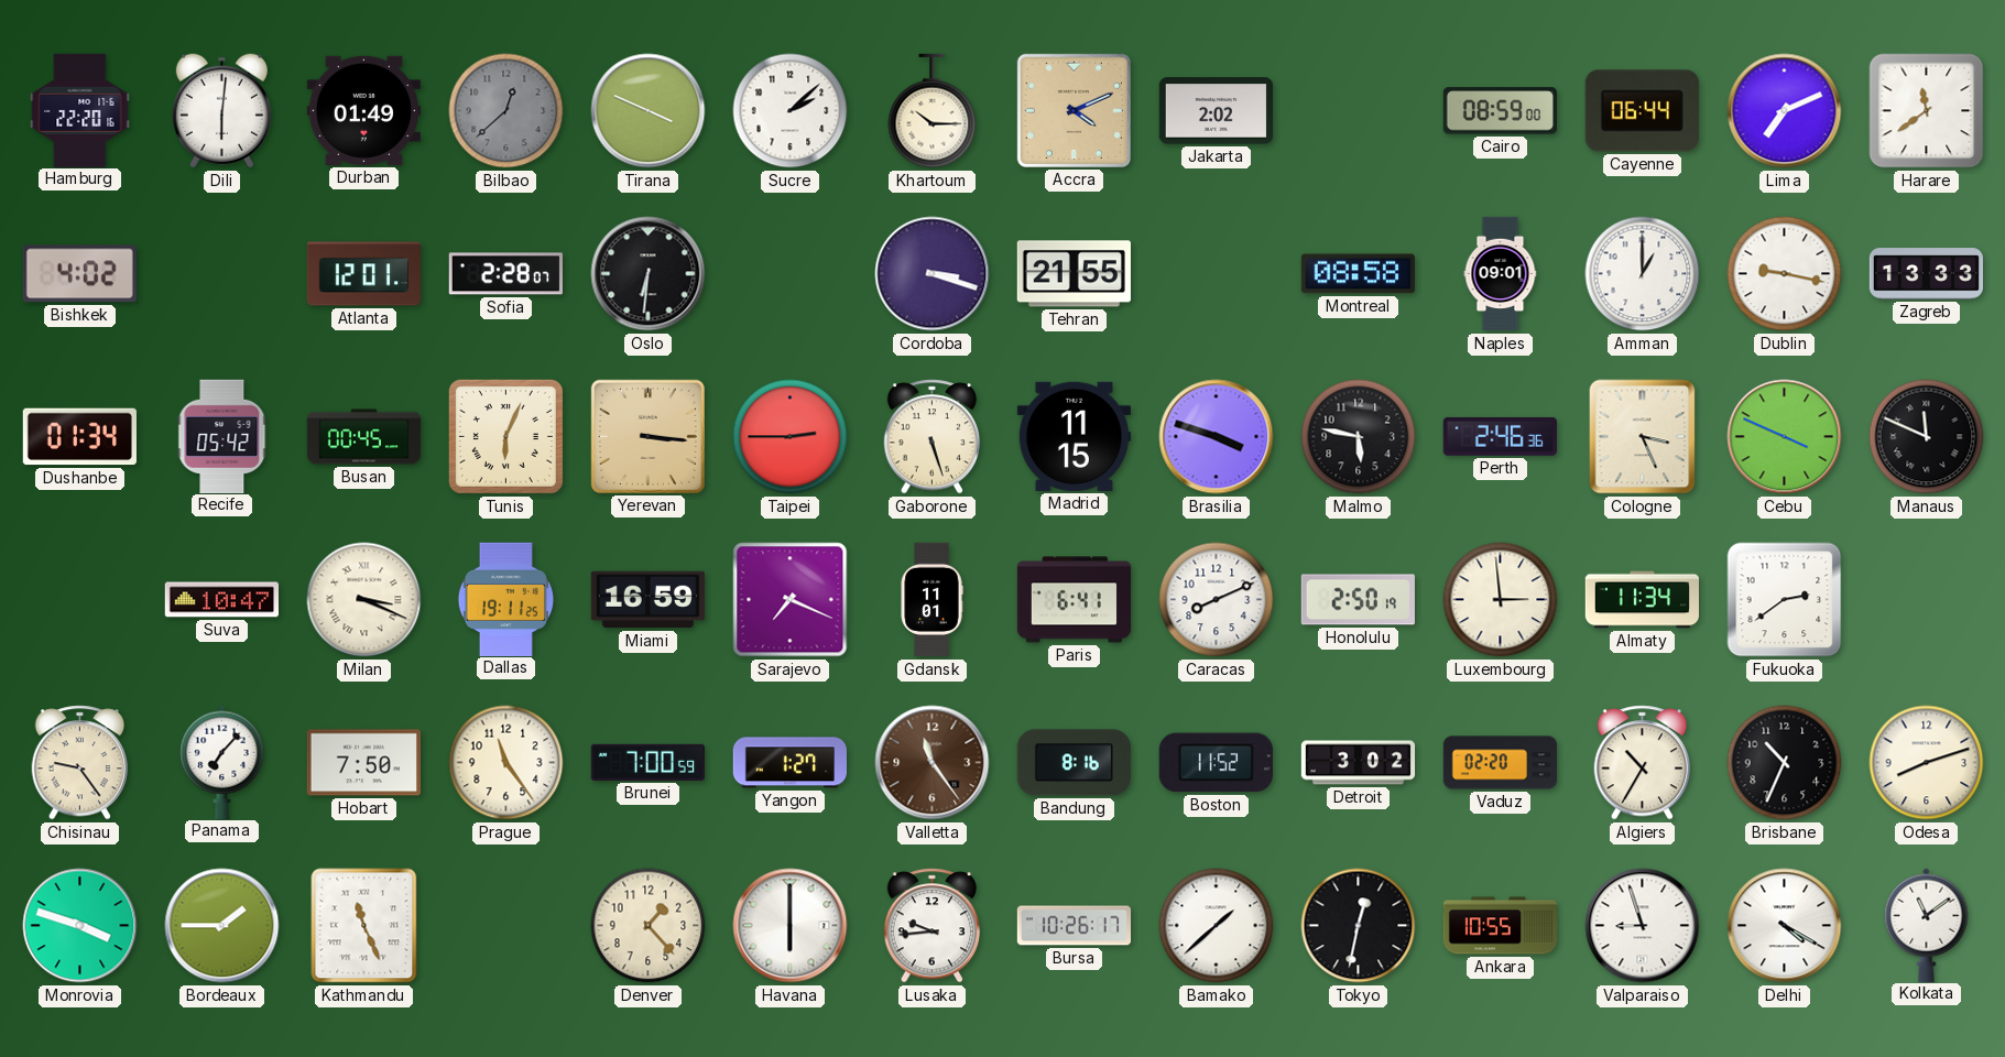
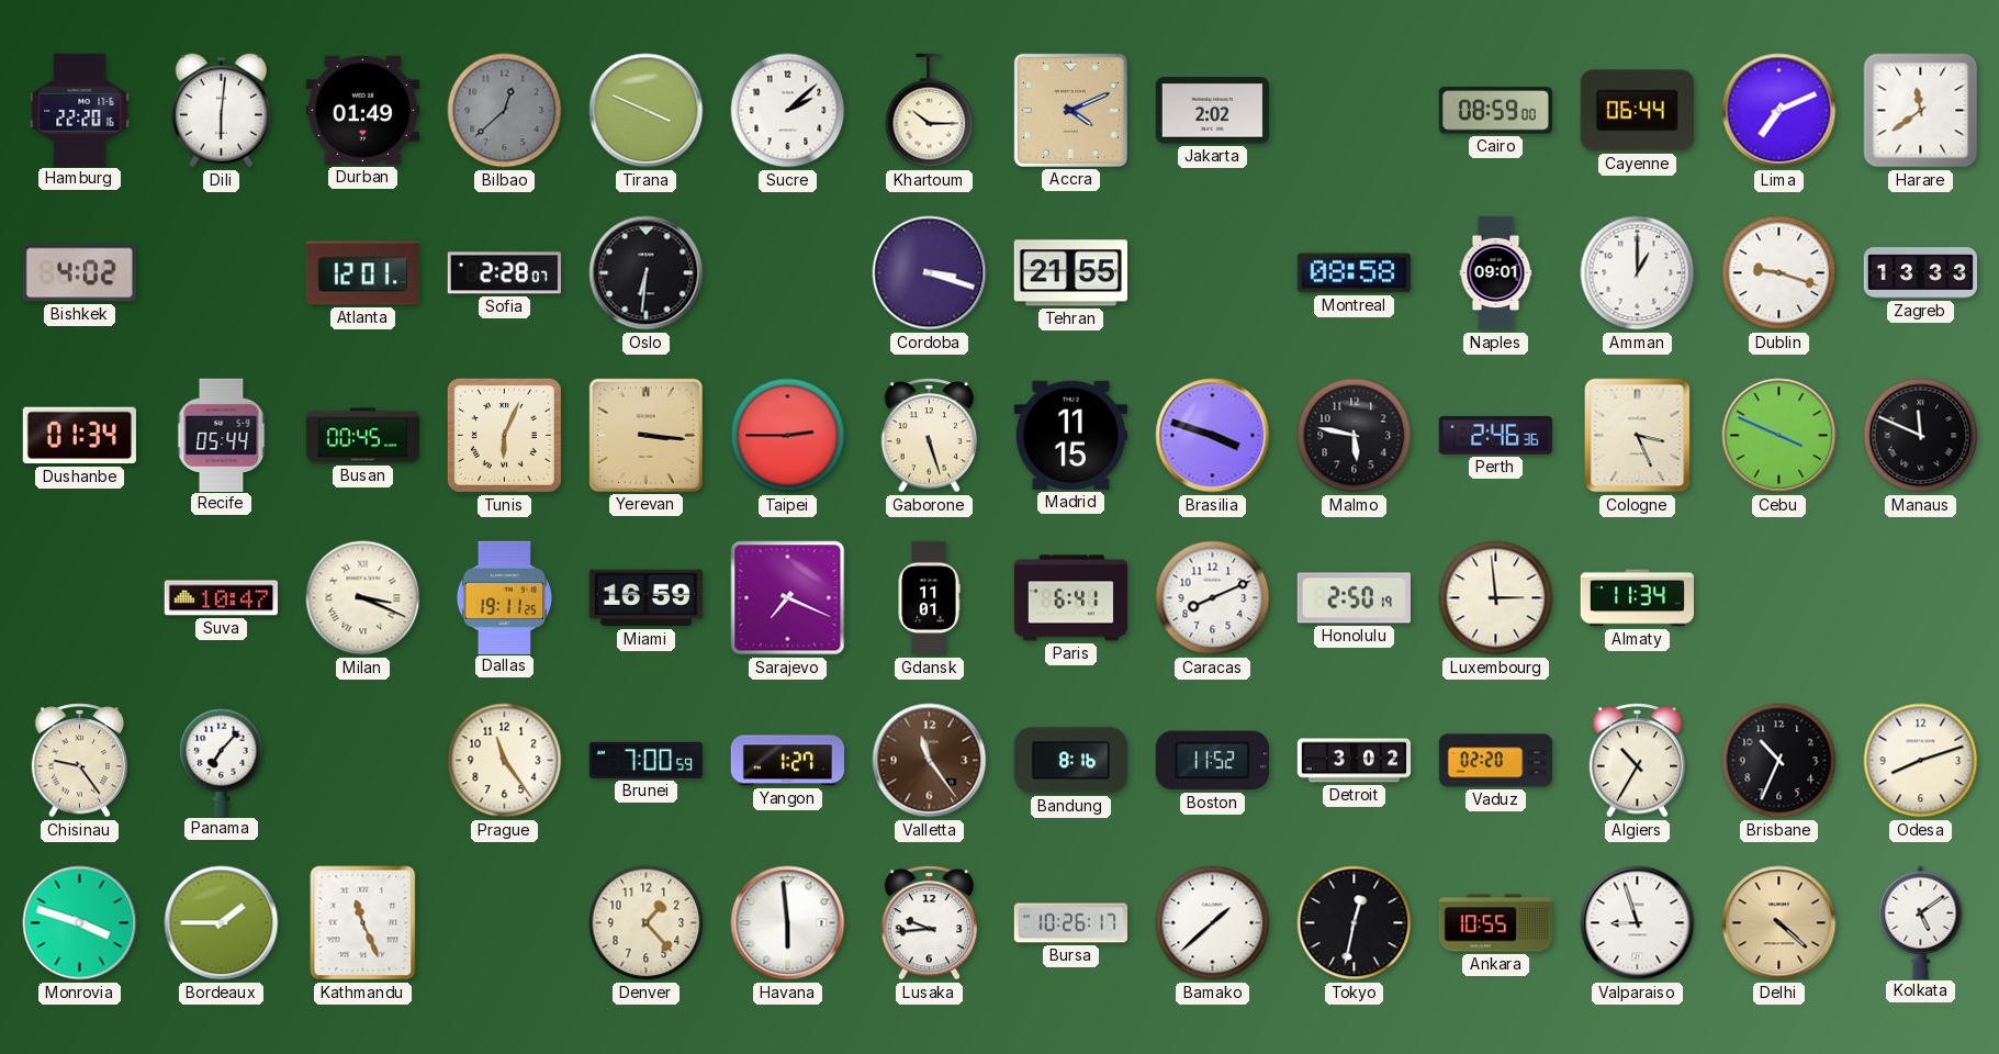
Dublin: 9:17 -> 9:18 (1779, 273)
Recife: 05:42 -> 05:44 (222, 435)
Fukuoka: 2:39 -> none (1785, 600)
Hobart: 7:50 -> none (363, 763)
Havana: 6:00 -> 5:59 (788, 923)
Delhi: 4:20 -> 4:22 (1779, 923)
Delhi dial: white -> champagne (1779, 923)
Kolkata: 11:09 -> 5:09 (1921, 922)
